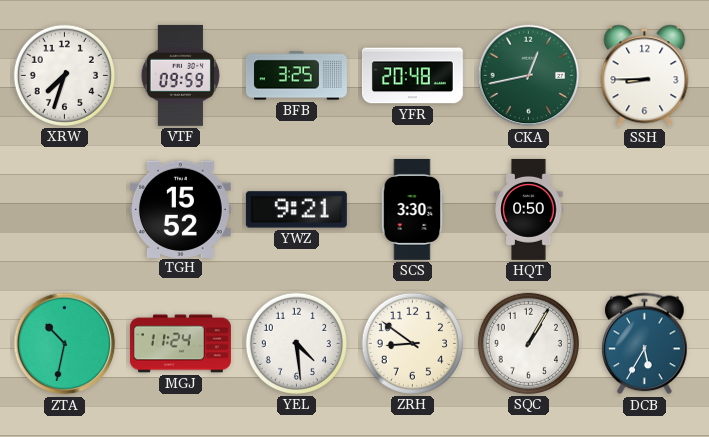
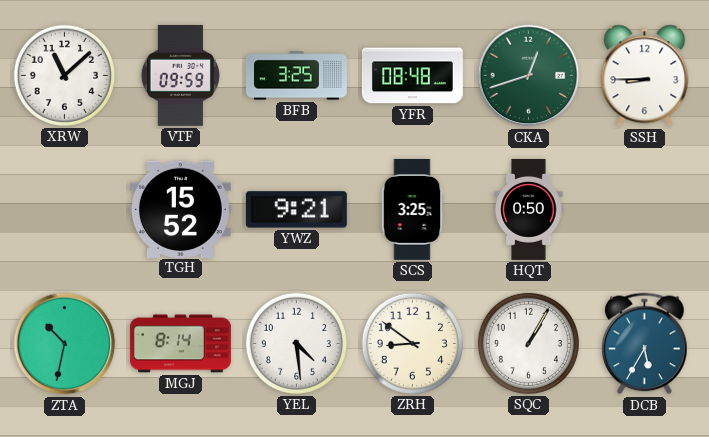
XRW: 7:33 -> 11:08 (64, 75)
YFR: 20:48 -> 08:48 (412, 76)
CKA: 12:43 -> 12:42 (529, 76)
SCS: 3:30 -> 3:25 (412, 209)
MGJ: 11:24 -> 8:14 (180, 344)
